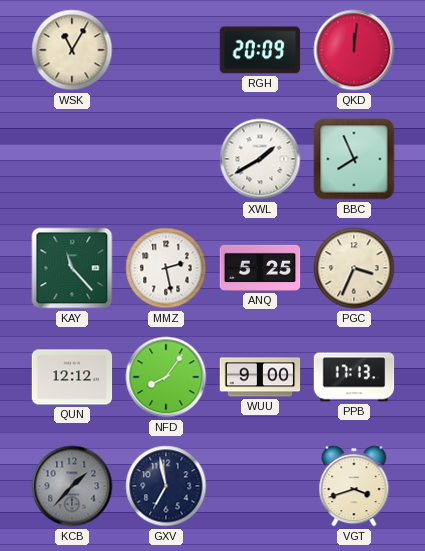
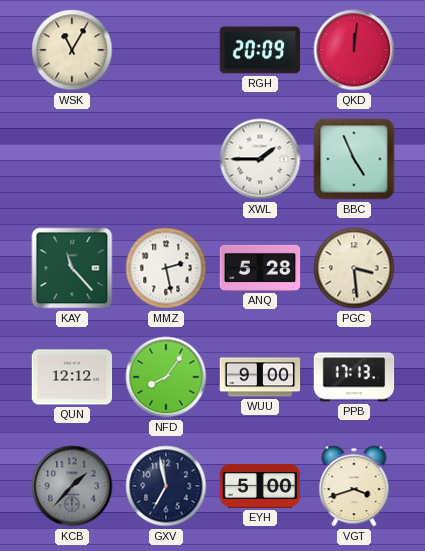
XWL: 1:40 -> 1:45 (260, 159)
BBC: 7:56 -> 4:56 (354, 159)
ANQ: 5:25 -> 5:28 (260, 268)
PGC: 3:34 -> 3:29 (354, 268)
EYH: none -> 5:00 (260, 486)
